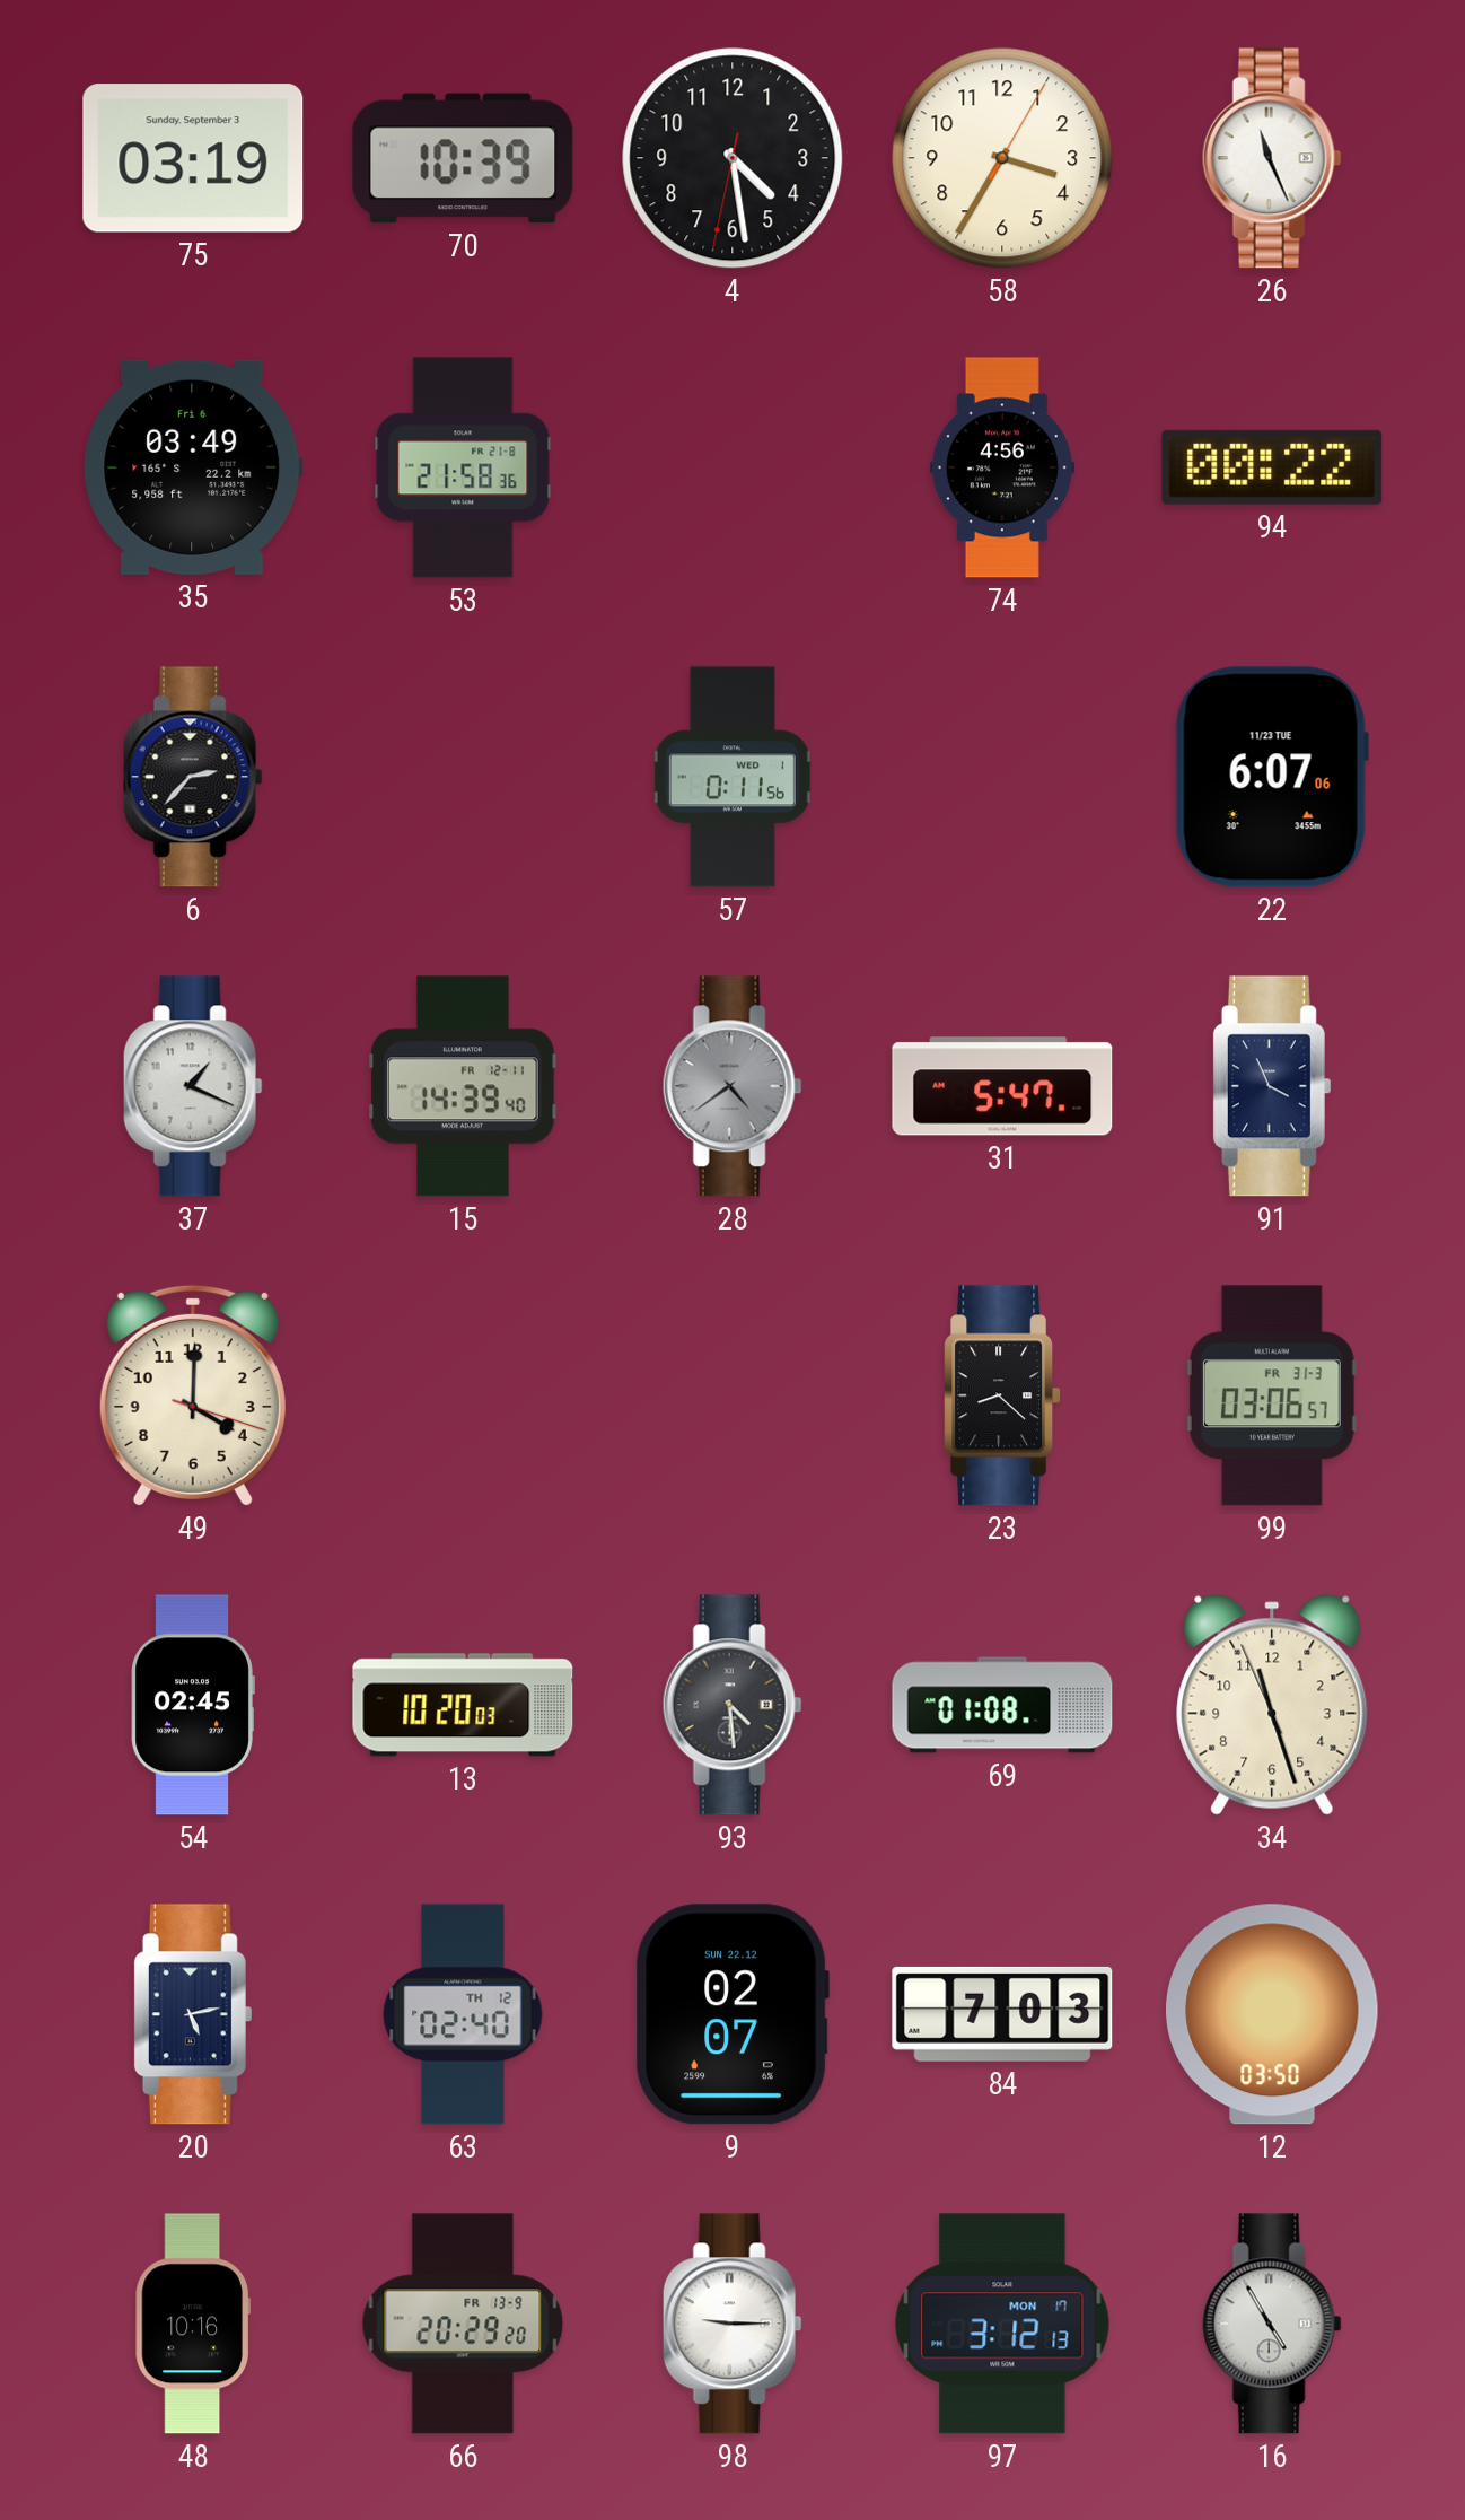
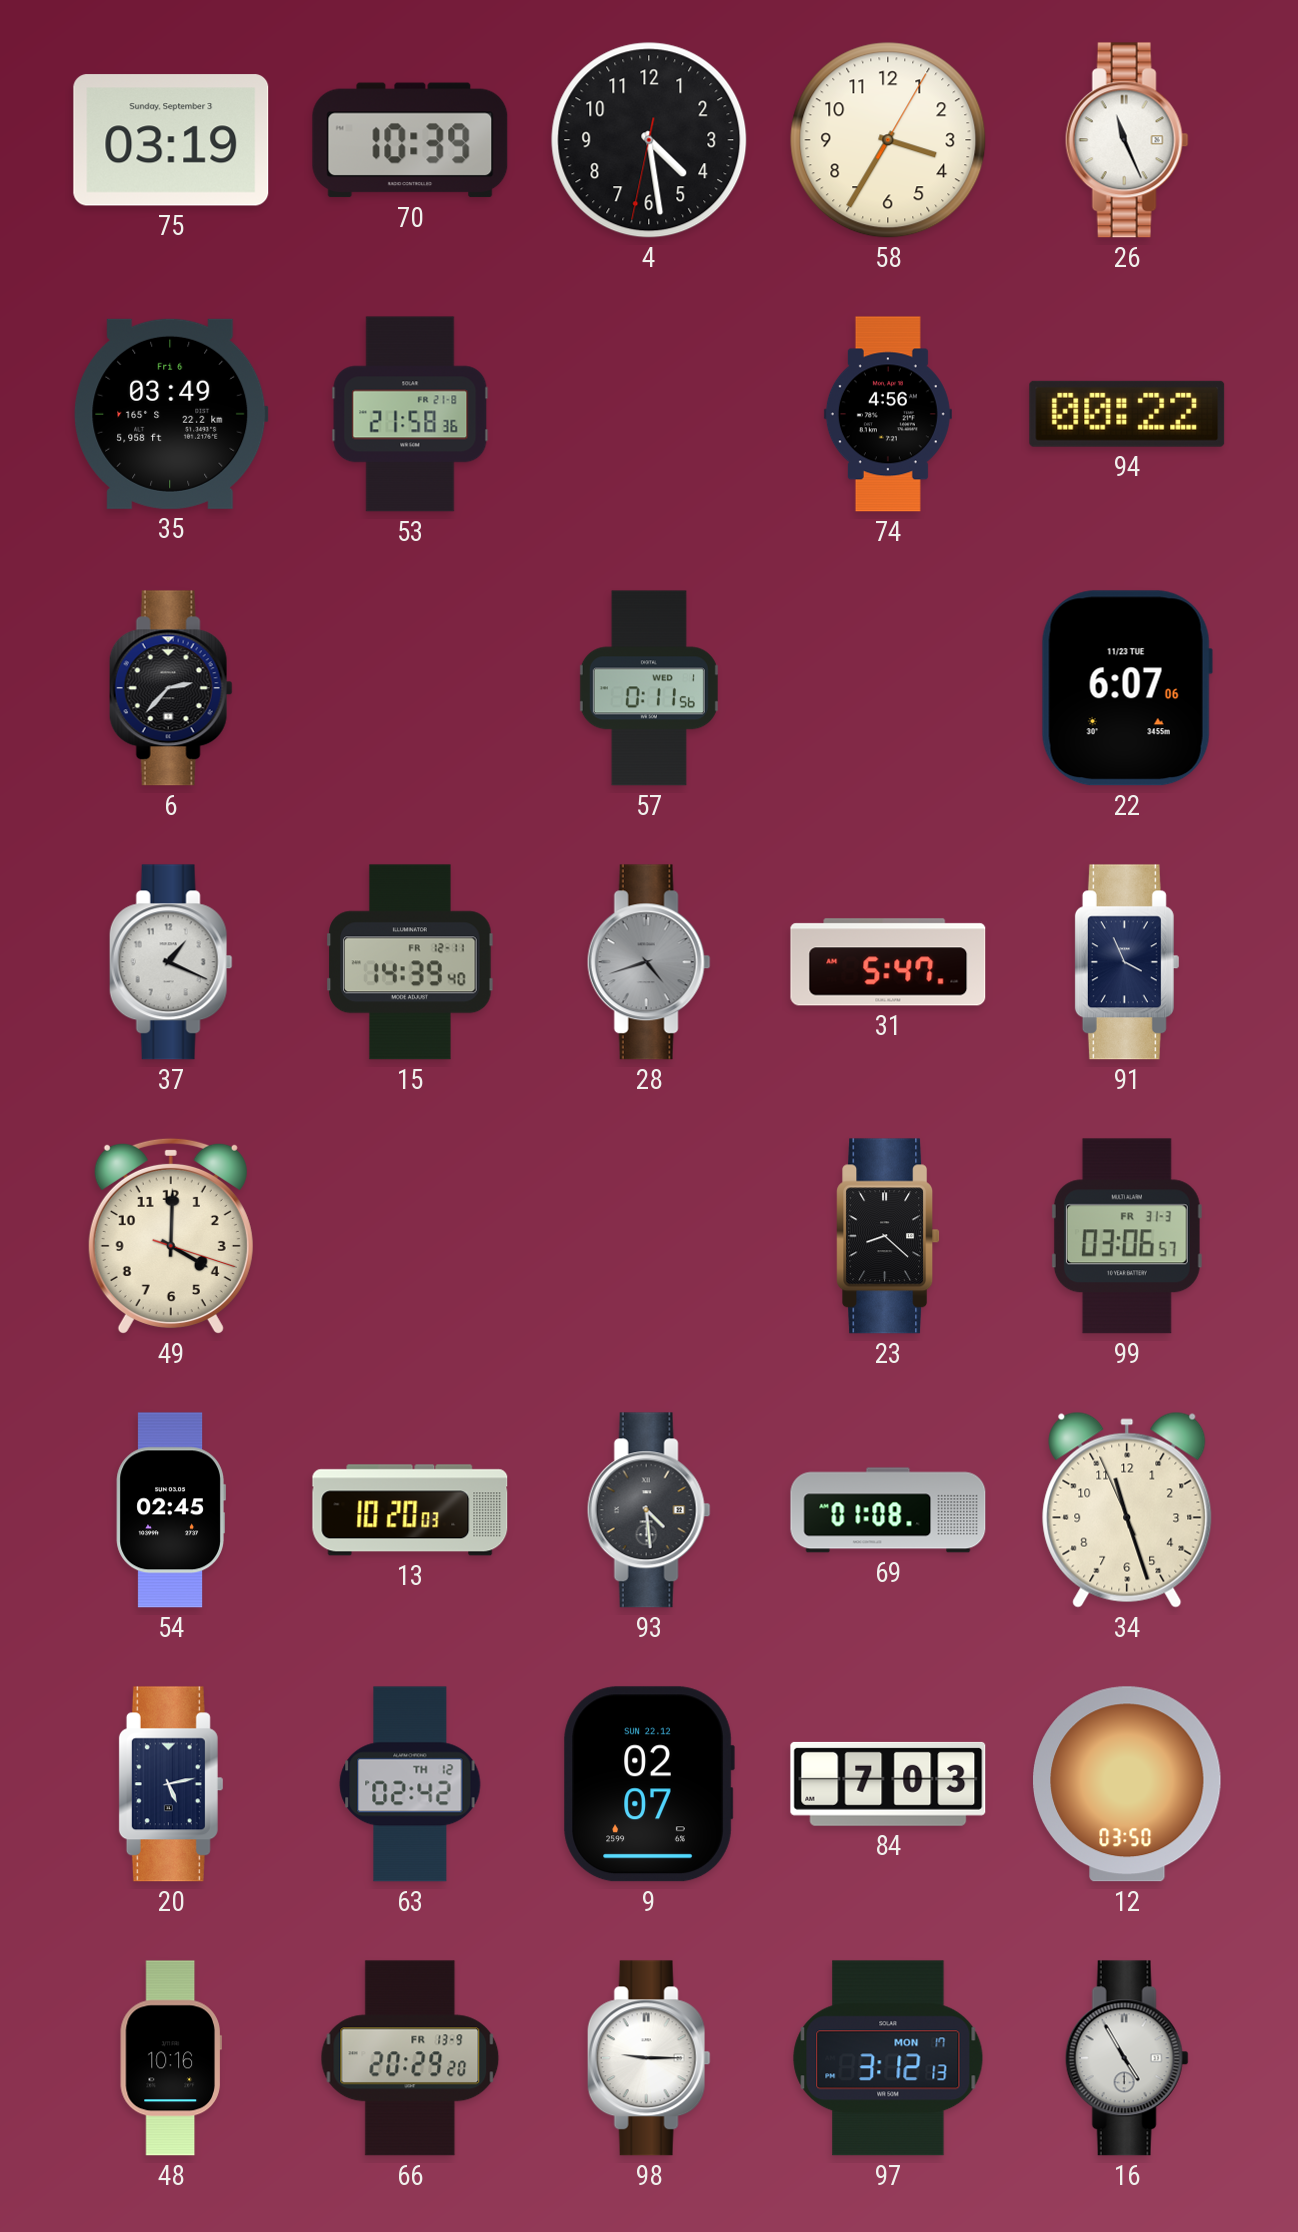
28: 4:39 -> 4:42 (649, 962)
63: 02:40 -> 02:42 (410, 1784)
